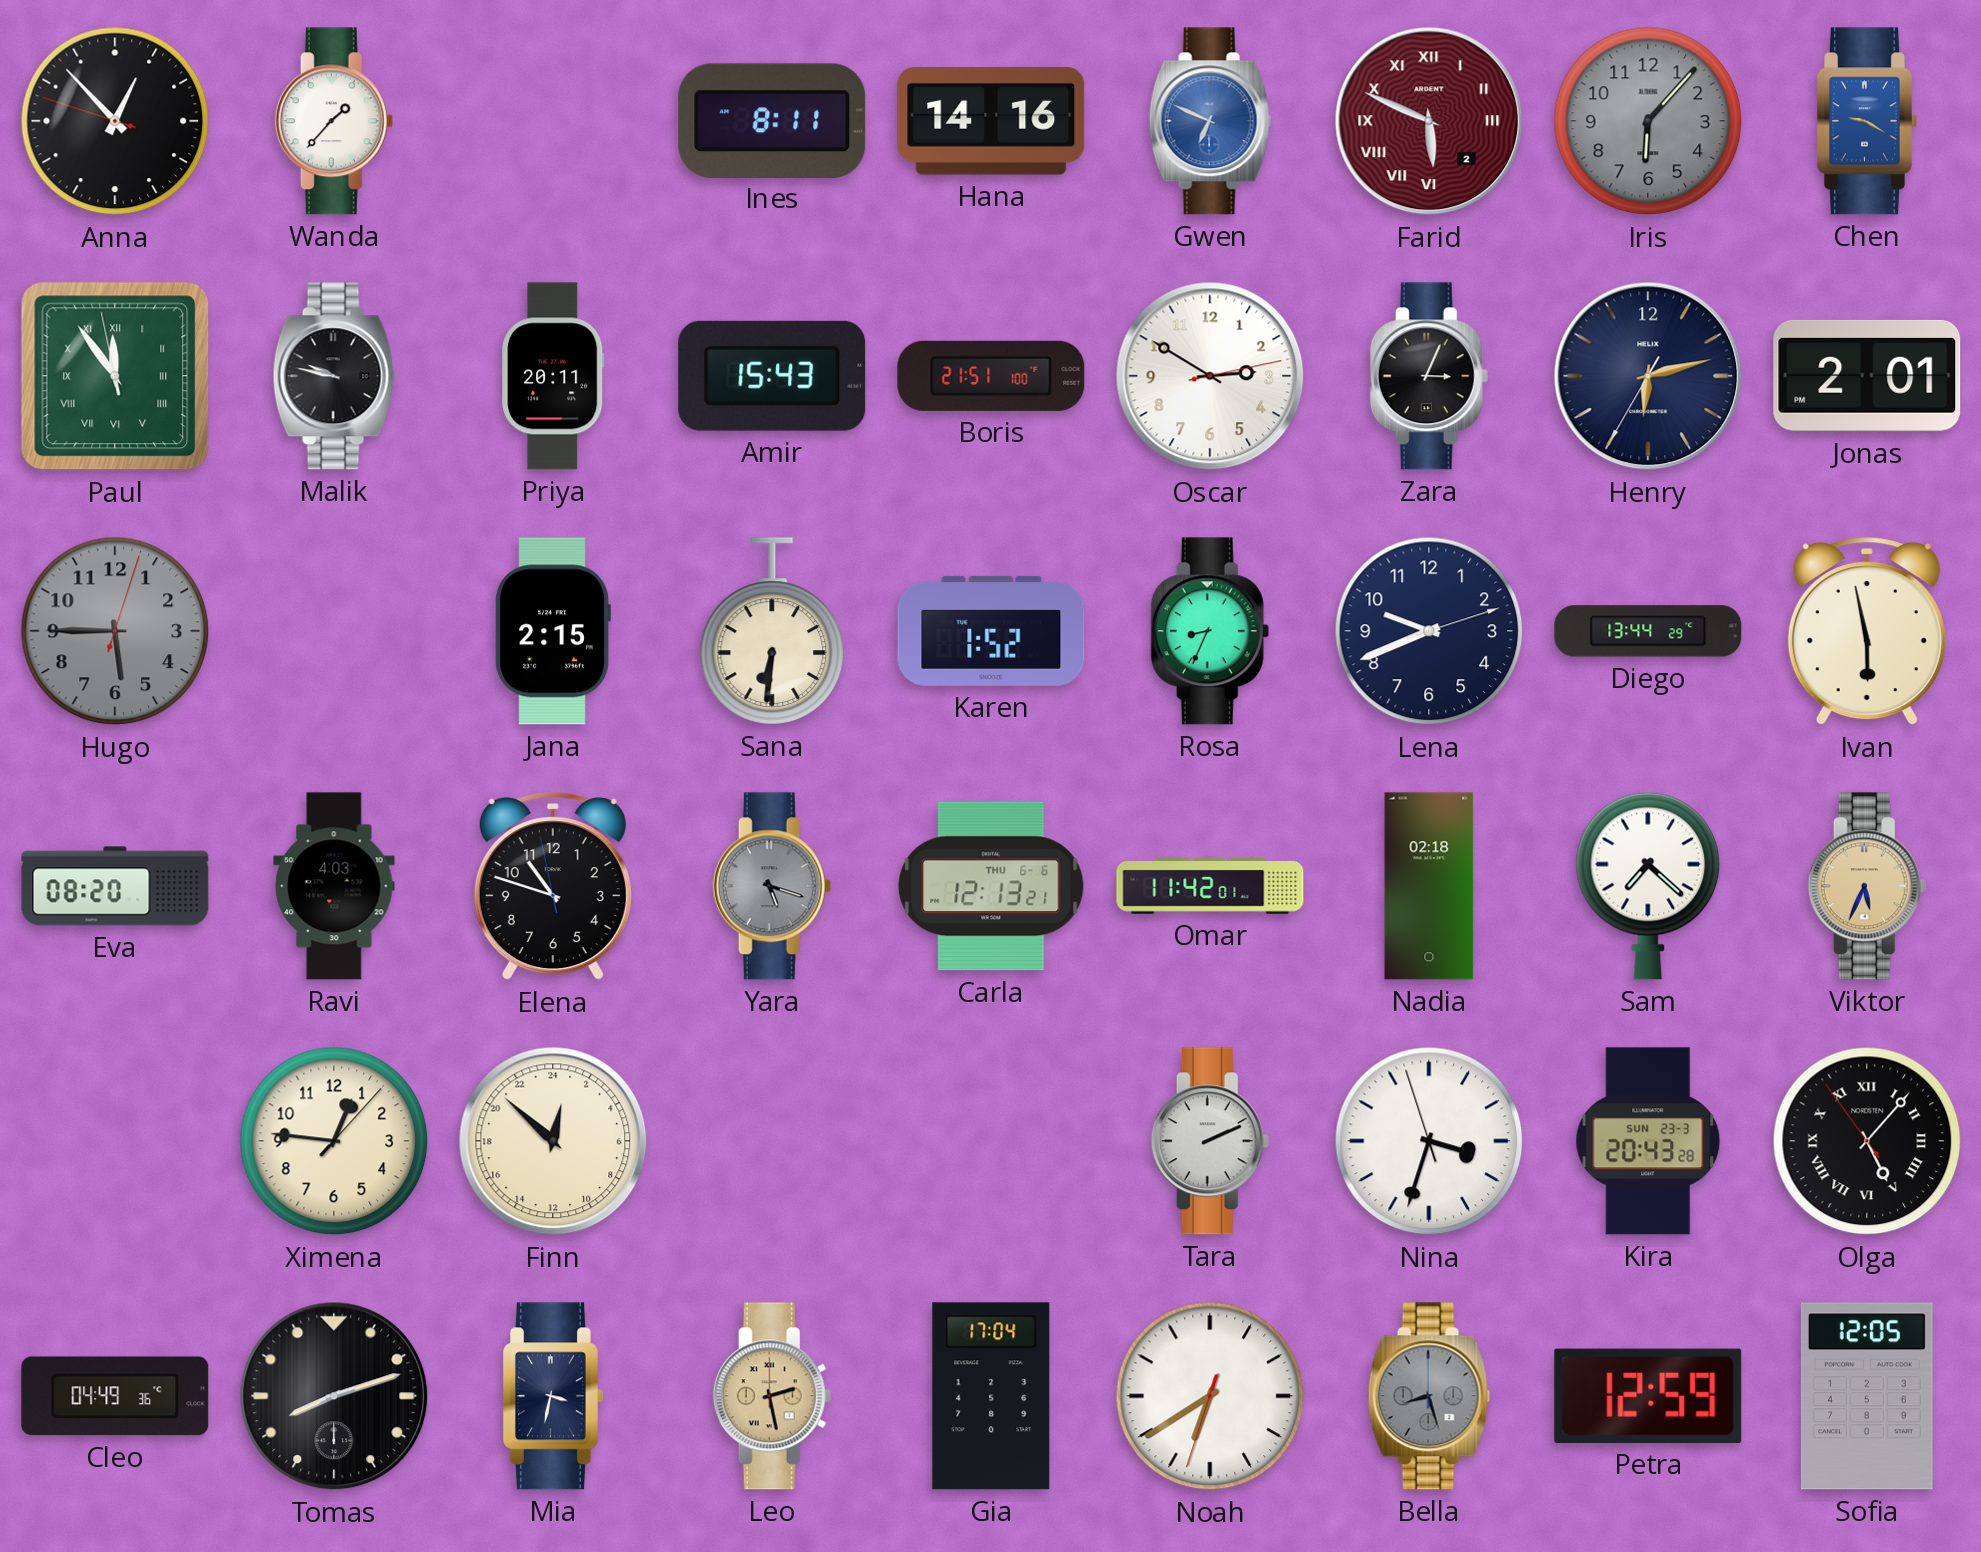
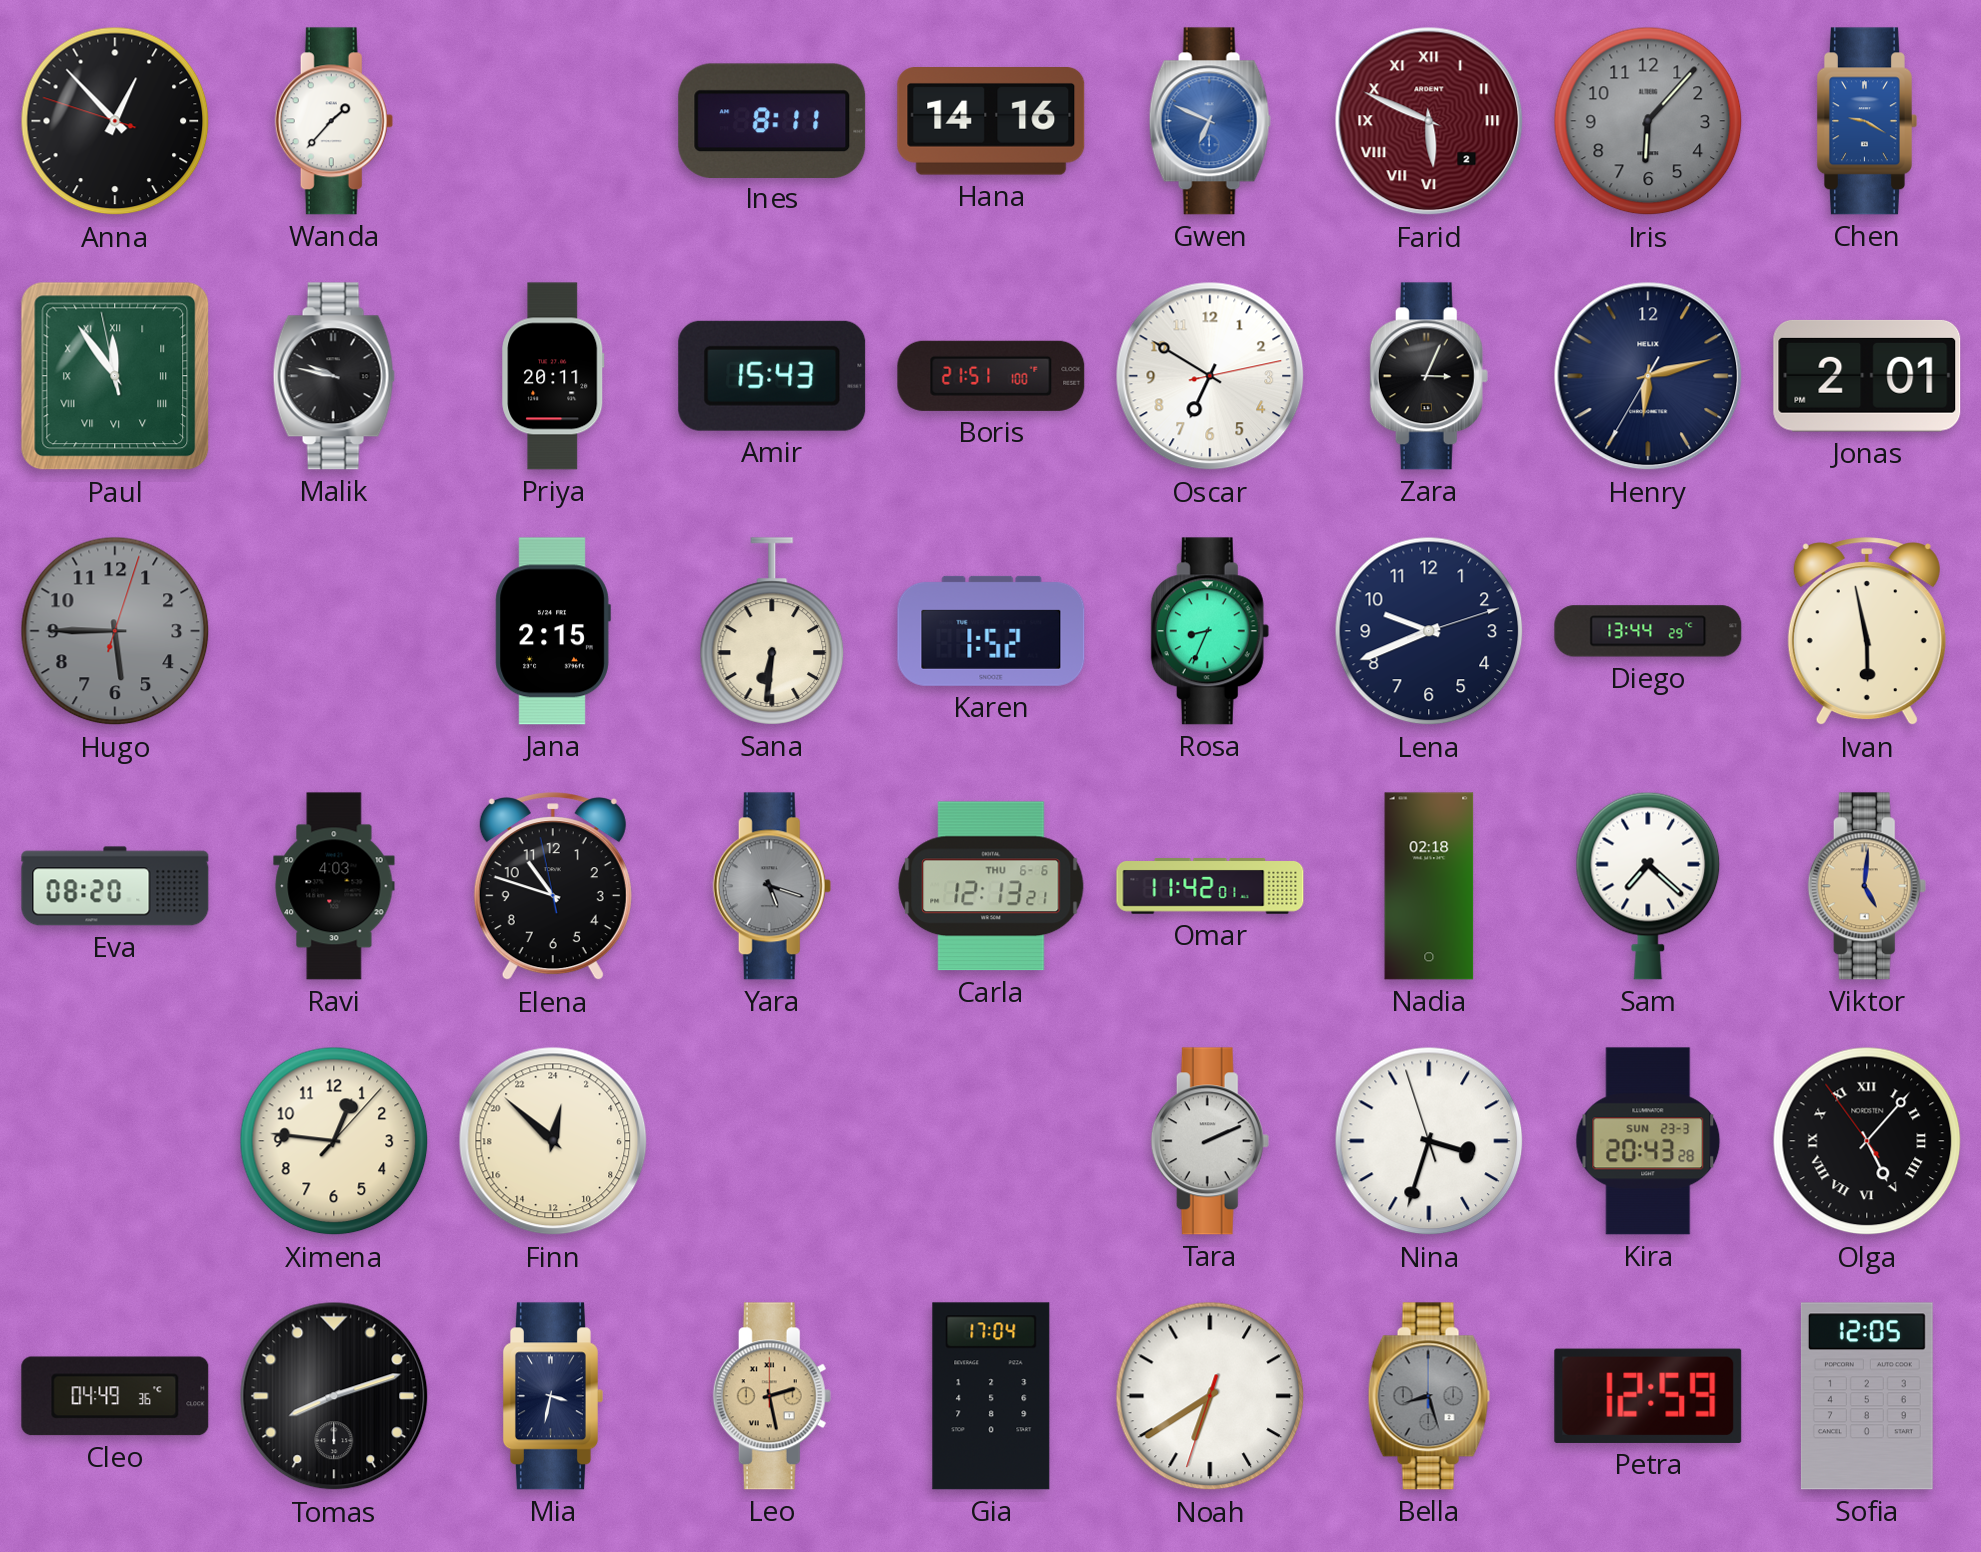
Oscar: 2:50 -> 6:50 (1210, 376)
Viktor: 5:34 -> 5:01 (1867, 886)
